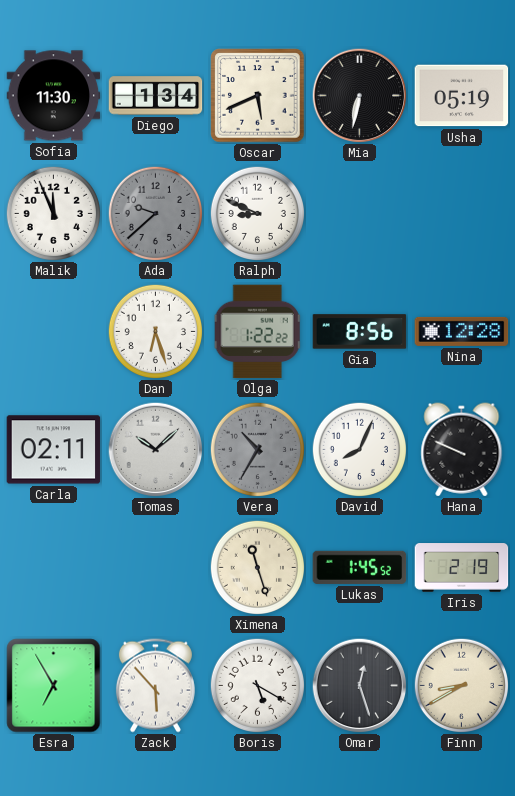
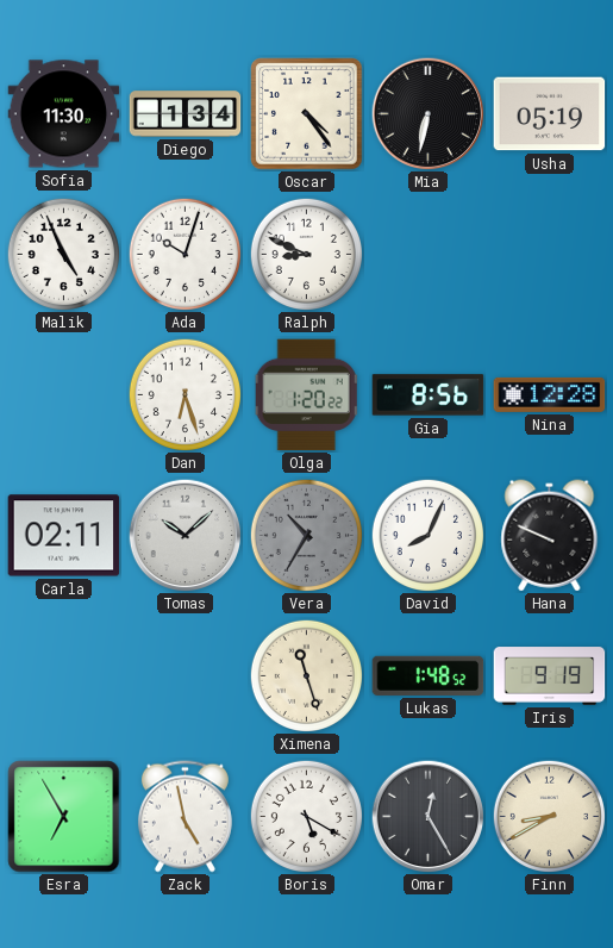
Oscar: 5:41 -> 4:24 (307, 114)
Malik: 11:56 -> 4:56 (63, 254)
Ada: 9:38 -> 10:03 (184, 254)
Ada dial: grey -> white (184, 254)
Olga: 1:22 -> 1:20 (306, 395)
Lukas: 1:45 -> 1:48 (429, 675)
Iris: 2:19 -> 9:19 (550, 676)
Zack: 5:53 -> 4:58 (184, 817)
Omar: 12:27 -> 12:25 (427, 816)
